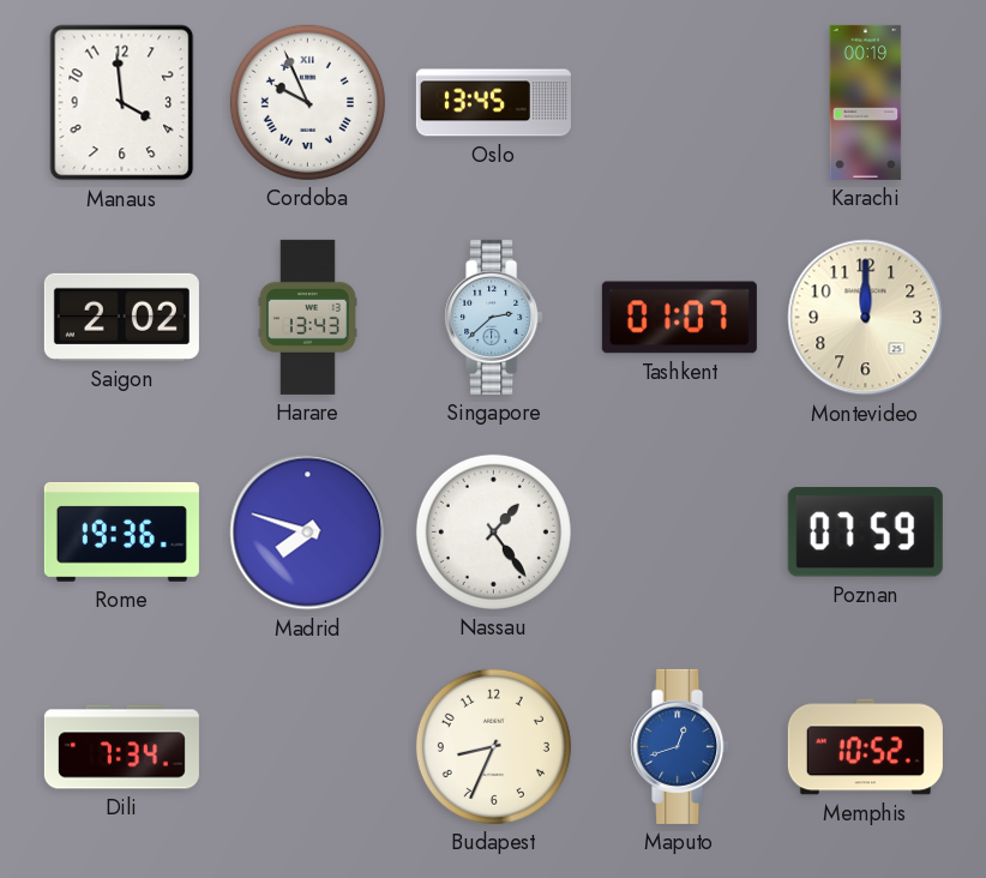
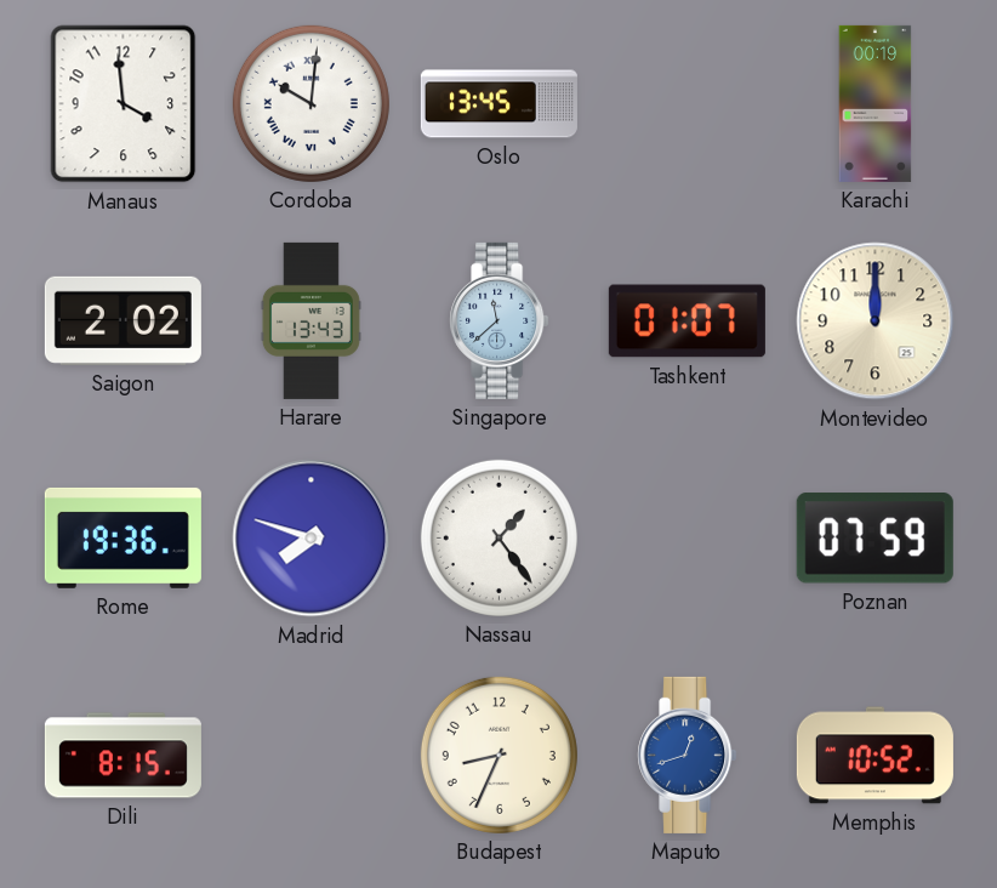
Cordoba: 9:56 -> 10:01 (311, 103)
Singapore: 2:38 -> 11:38 (500, 320)
Dili: 7:34 -> 8:15 (123, 756)
